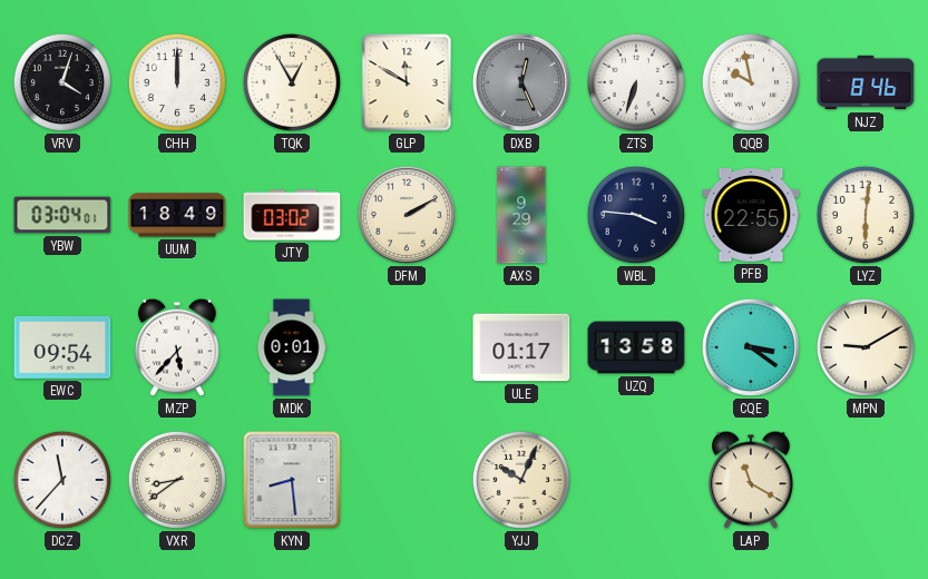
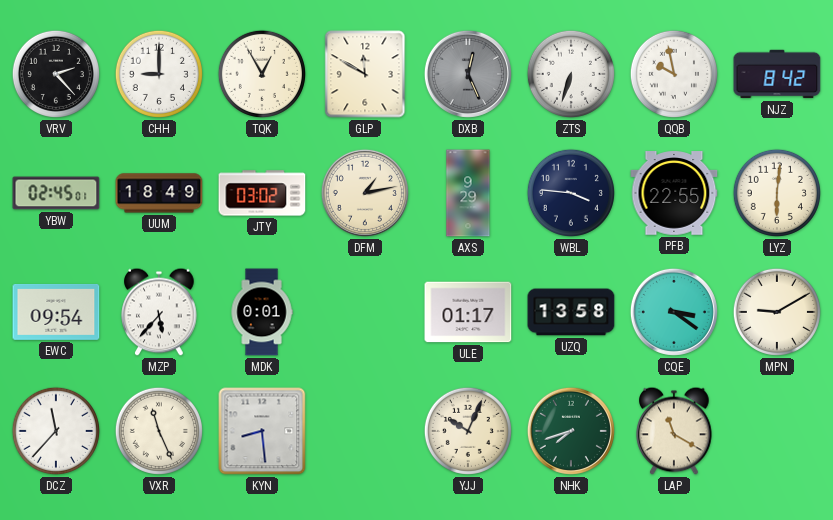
VRV: 4:03 -> 2:23 (56, 74)
CHH: 12:00 -> 9:00 (159, 74)
NJZ: 8:46 -> 8:42 (777, 74)
YBW: 03:04 -> 02:45 (56, 193)
DFM: 2:10 -> 1:13 (365, 193)
VXR: 8:39 -> 11:26 (159, 431)
NHK: none -> 7:42 (571, 431)
